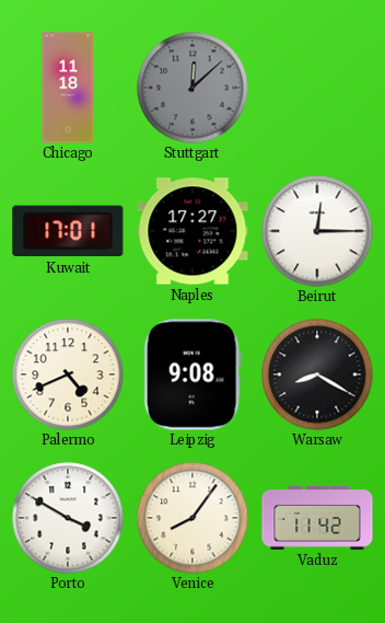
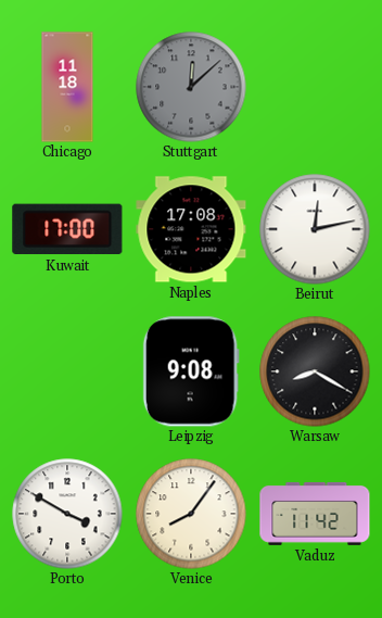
Kuwait: 17:01 -> 17:00 (67, 229)
Naples: 17:27 -> 17:08 (191, 229)
Beirut: 12:15 -> 12:13 (315, 229)
Palermo: 4:41 -> none (68, 374)
